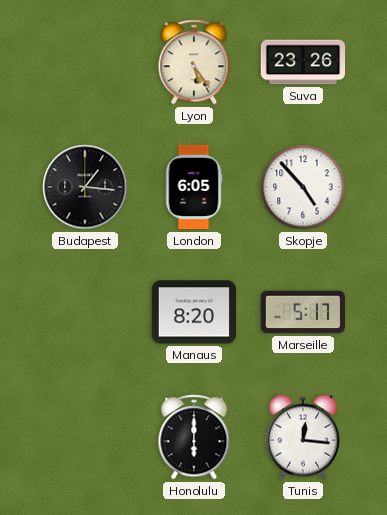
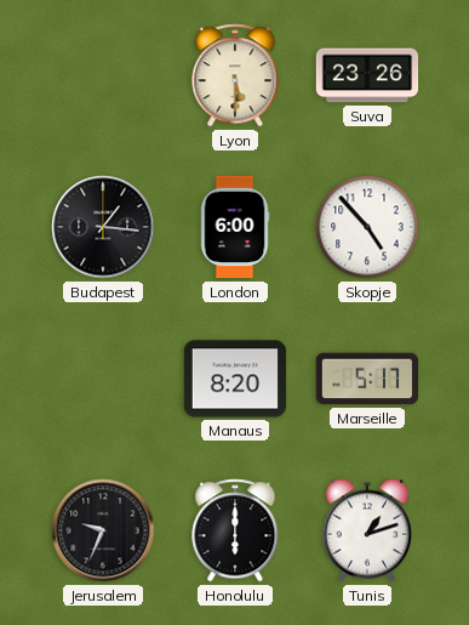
Lyon: 5:24 -> 5:30 (235, 75)
London: 6:05 -> 6:00 (235, 227)
Jerusalem: none -> 9:34 (103, 530)
Tunis: 12:16 -> 1:12 (366, 530)
